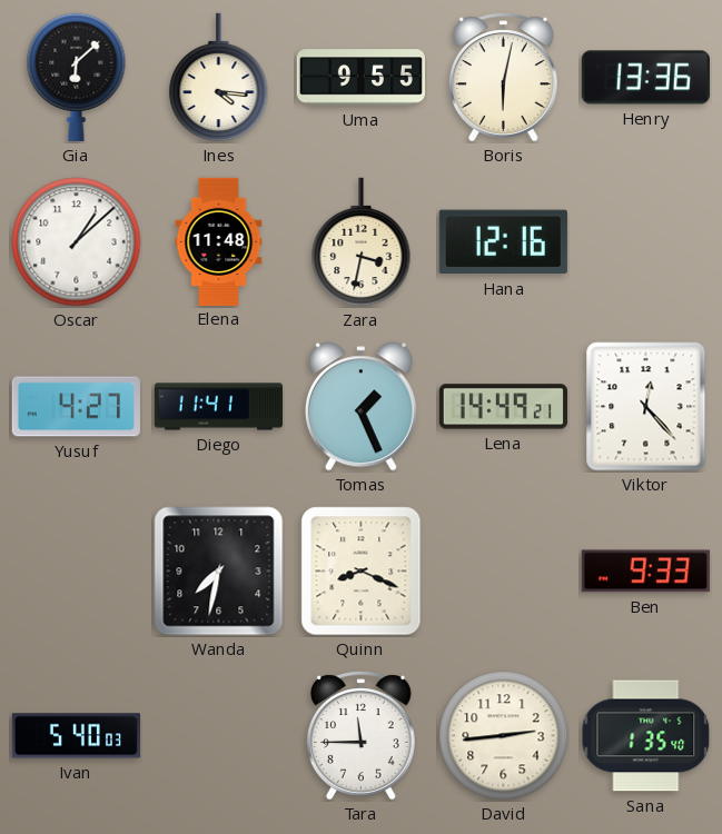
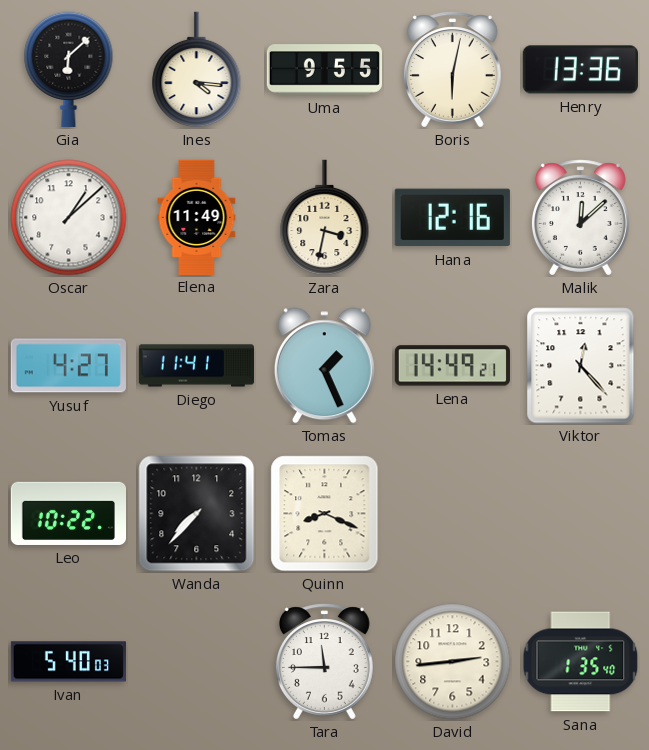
Elena: 11:48 -> 11:49 (197, 217)
Malik: none -> 12:08 (580, 218)
Leo: none -> 10:22 (68, 513)
Wanda: 7:32 -> 7:37 (197, 514)
Ben: 9:33 -> none (645, 572)
